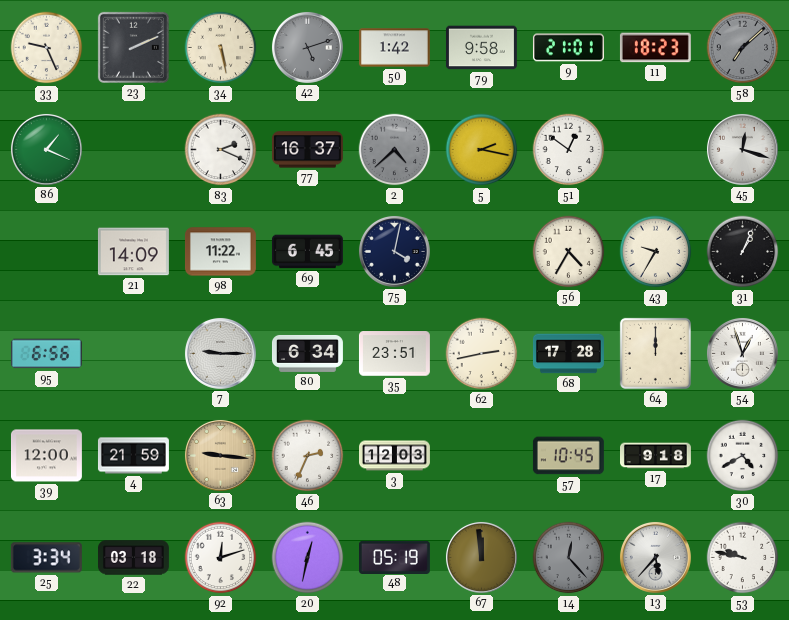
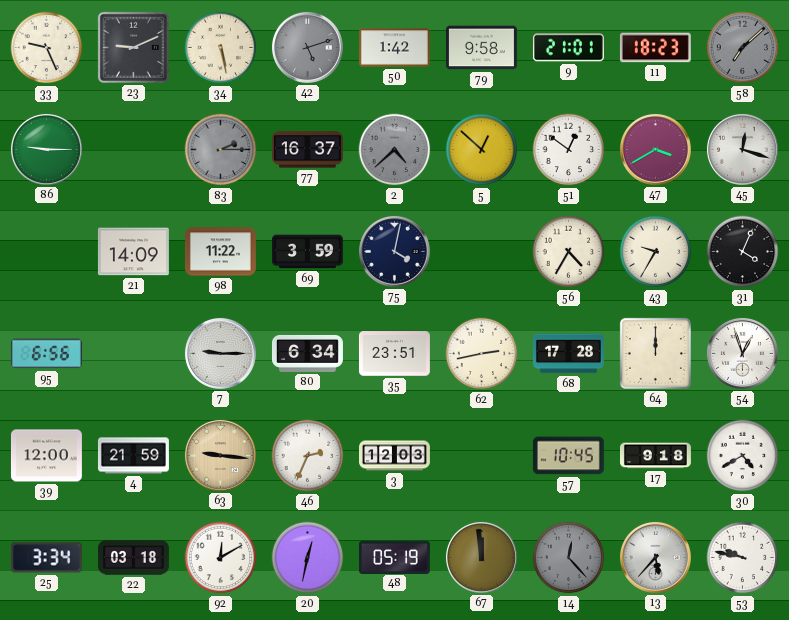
23: 2:11 -> 9:11 (133, 47)
86: 1:19 -> 9:15 (46, 149)
83: 2:19 -> 2:15 (221, 150)
83 dial: white -> grey (221, 150)
5: 2:17 -> 12:52 (482, 150)
47: none -> 3:40 (655, 149)
69: 6:45 -> 3:59 (307, 252)
31: 1:04 -> 4:04 (743, 252)
92: 12:12 -> 12:10 (221, 558)
